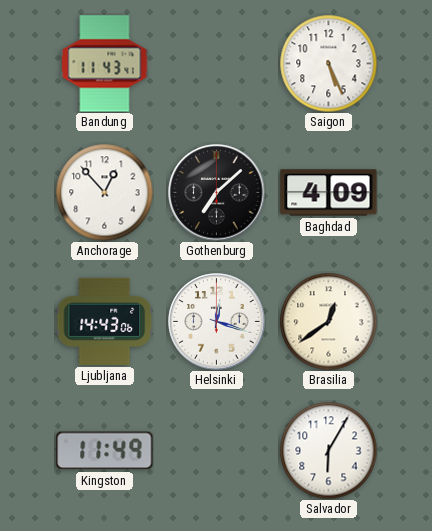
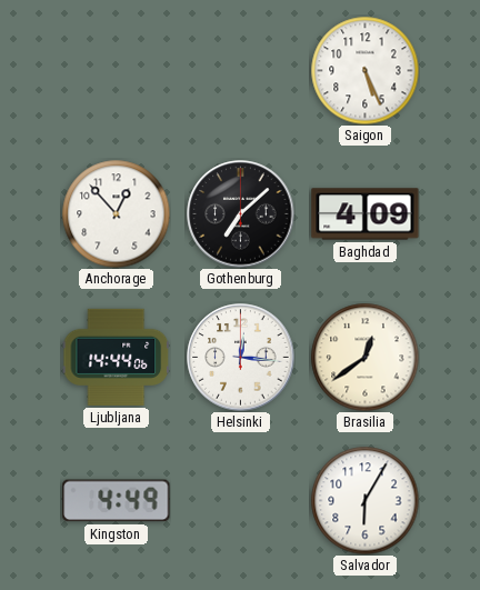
Bandung: 11:43 -> none (105, 64)
Ljubljana: 14:43 -> 14:44 (116, 357)
Helsinki: 12:18 -> 12:16 (241, 358)
Kingston: 11:49 -> 4:49 (117, 501)
